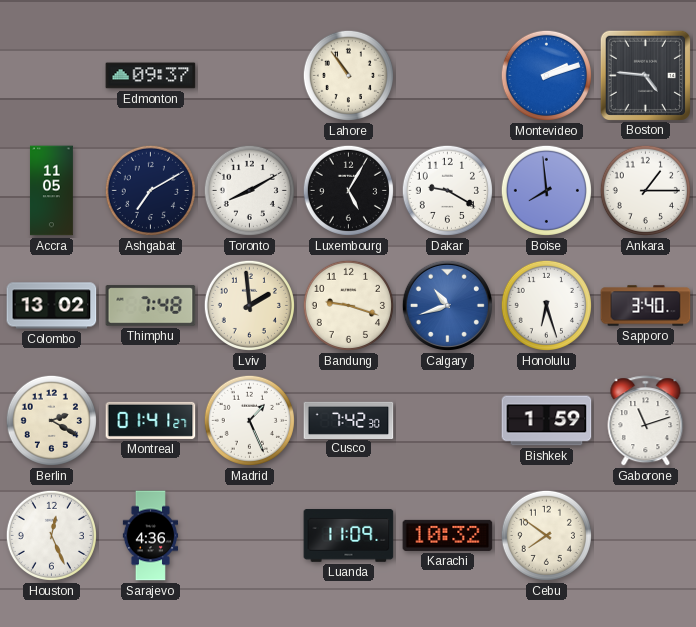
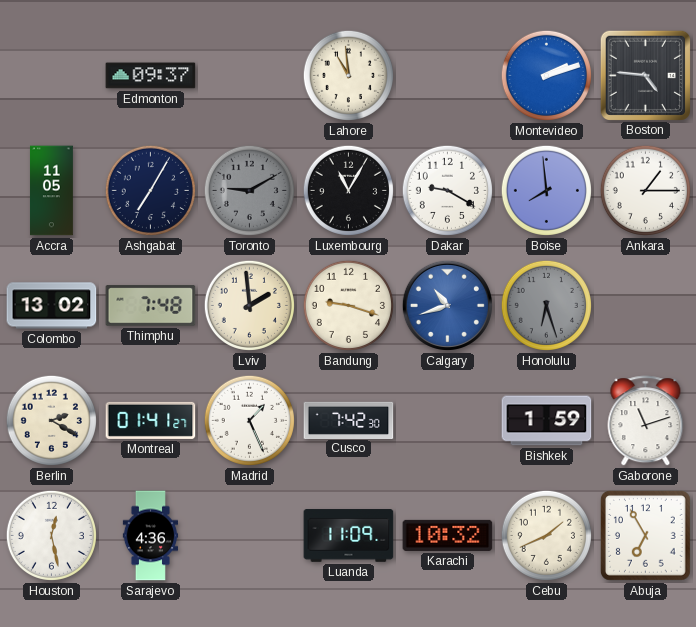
Lahore: 10:54 -> 10:59 (348, 75)
Ashgabat: 7:10 -> 7:05 (150, 190)
Toronto: 8:10 -> 9:10 (249, 190)
Toronto dial: white -> grey (249, 190)
Luxembourg: 5:05 -> 11:05 (348, 190)
Honolulu dial: white -> grey (546, 305)
Sapporo: 3:40 -> none (646, 306)
Houston: 12:26 -> 12:28 (51, 535)
Cebu: 7:51 -> 1:41 (546, 535)
Abuja: none -> 6:55 (645, 535)
